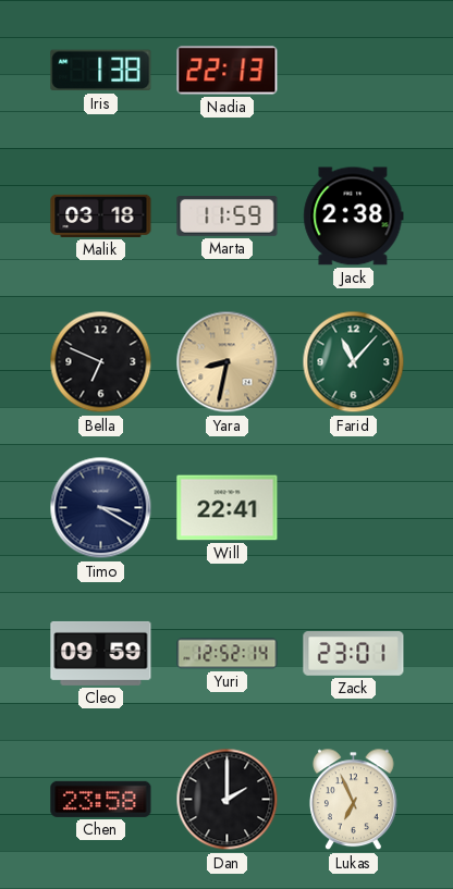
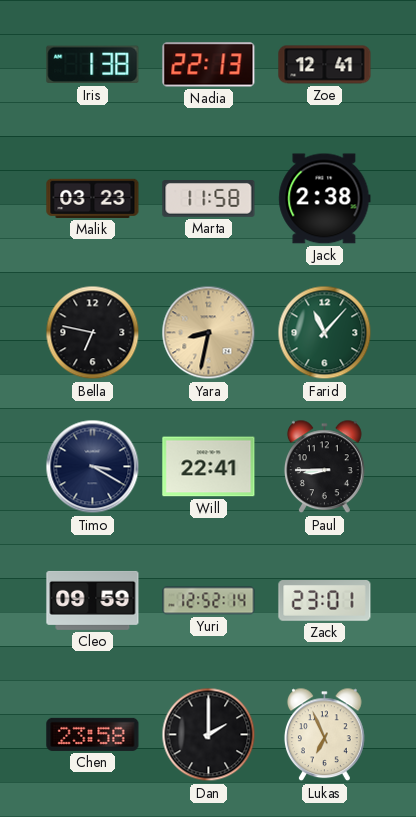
Zoe: none -> 12:41 (325, 65)
Malik: 03:18 -> 03:23 (93, 198)
Marta: 11:59 -> 11:58 (209, 199)
Bella: 6:49 -> 6:47 (93, 333)
Paul: none -> 8:45 (325, 467)
